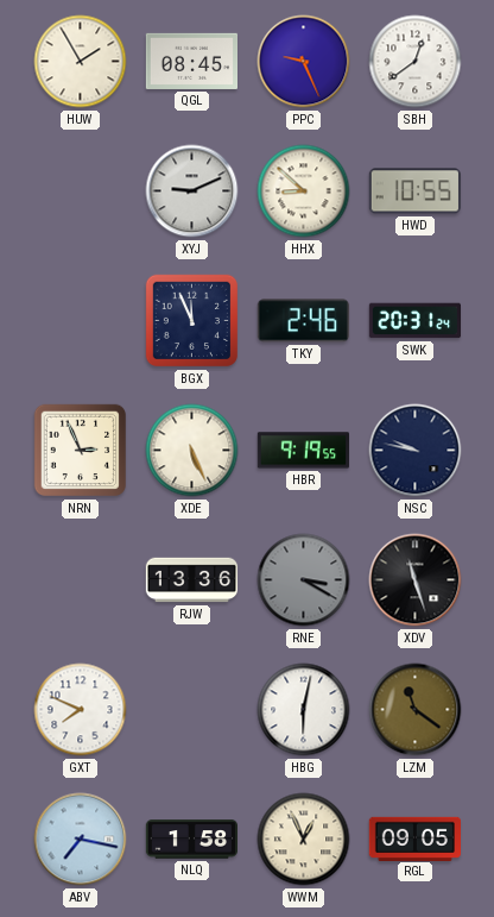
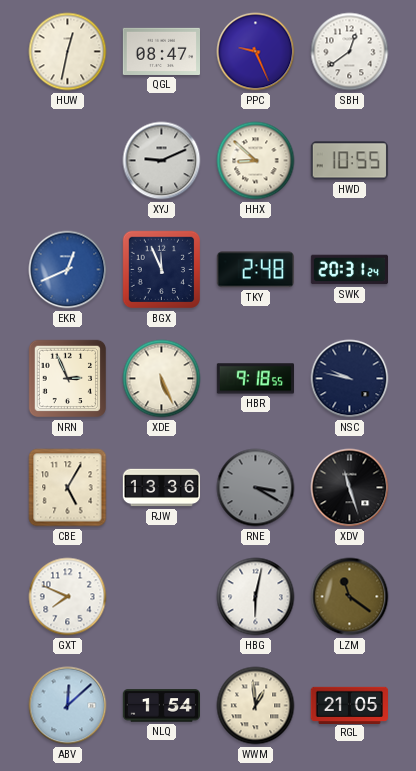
HUW: 1:55 -> 12:32 (68, 52)
QGL: 08:45 -> 08:47 (161, 51)
EKR: none -> 12:41 (68, 270)
TKY: 2:46 -> 2:48 (255, 270)
HBR: 9:19 -> 9:18 (255, 379)
CBE: none -> 5:05 (68, 488)
ABV: 7:17 -> 12:08 (68, 706)
NLQ: 1:58 -> 1:54 (161, 706)
WWM: 12:56 -> 12:59 (256, 706)
RGL: 09:05 -> 21:05 (349, 705)
